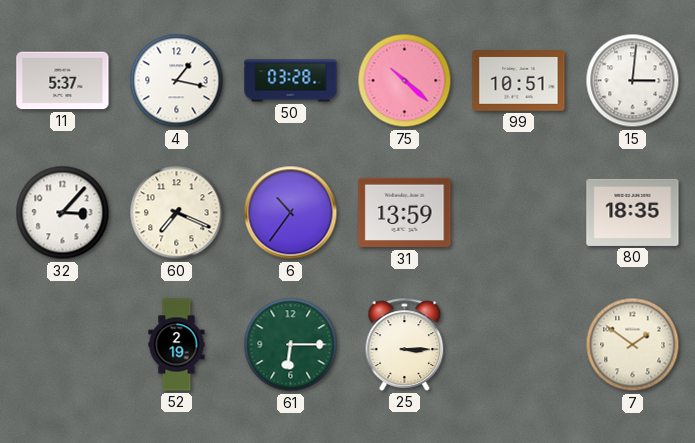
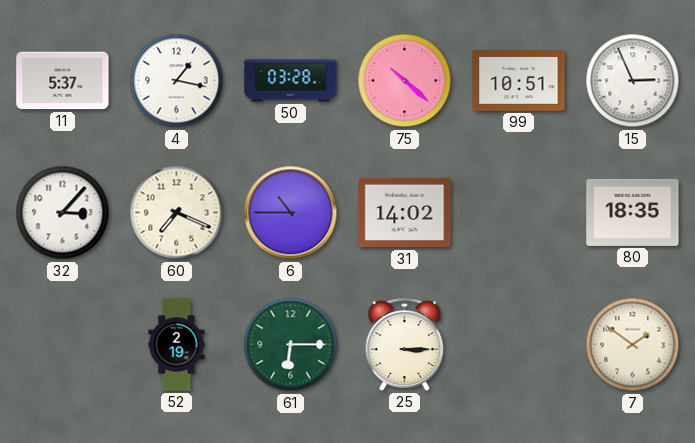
15: 3:01 -> 2:56 (633, 81)
6: 10:36 -> 10:45 (291, 213)
31: 13:59 -> 14:02 (405, 213)
